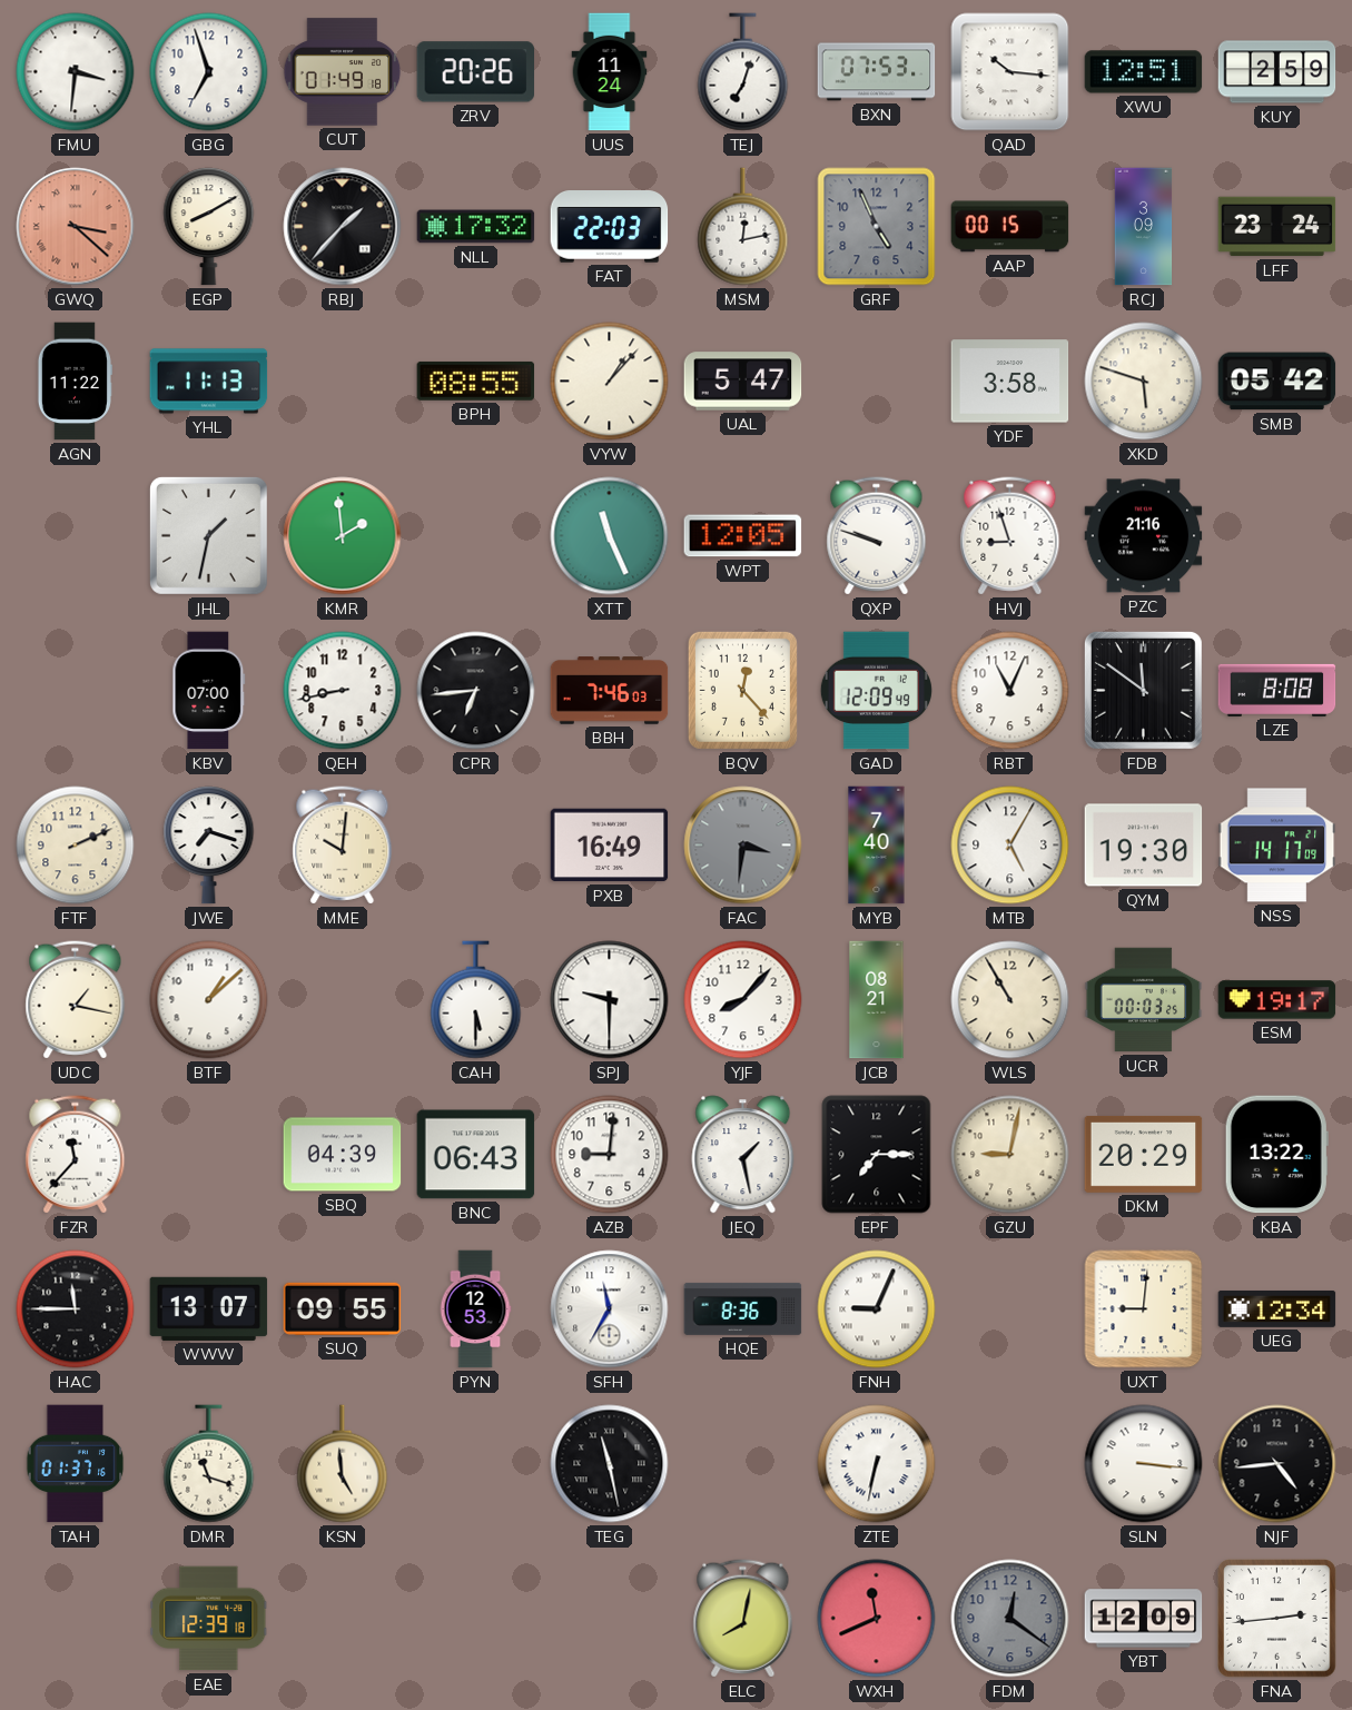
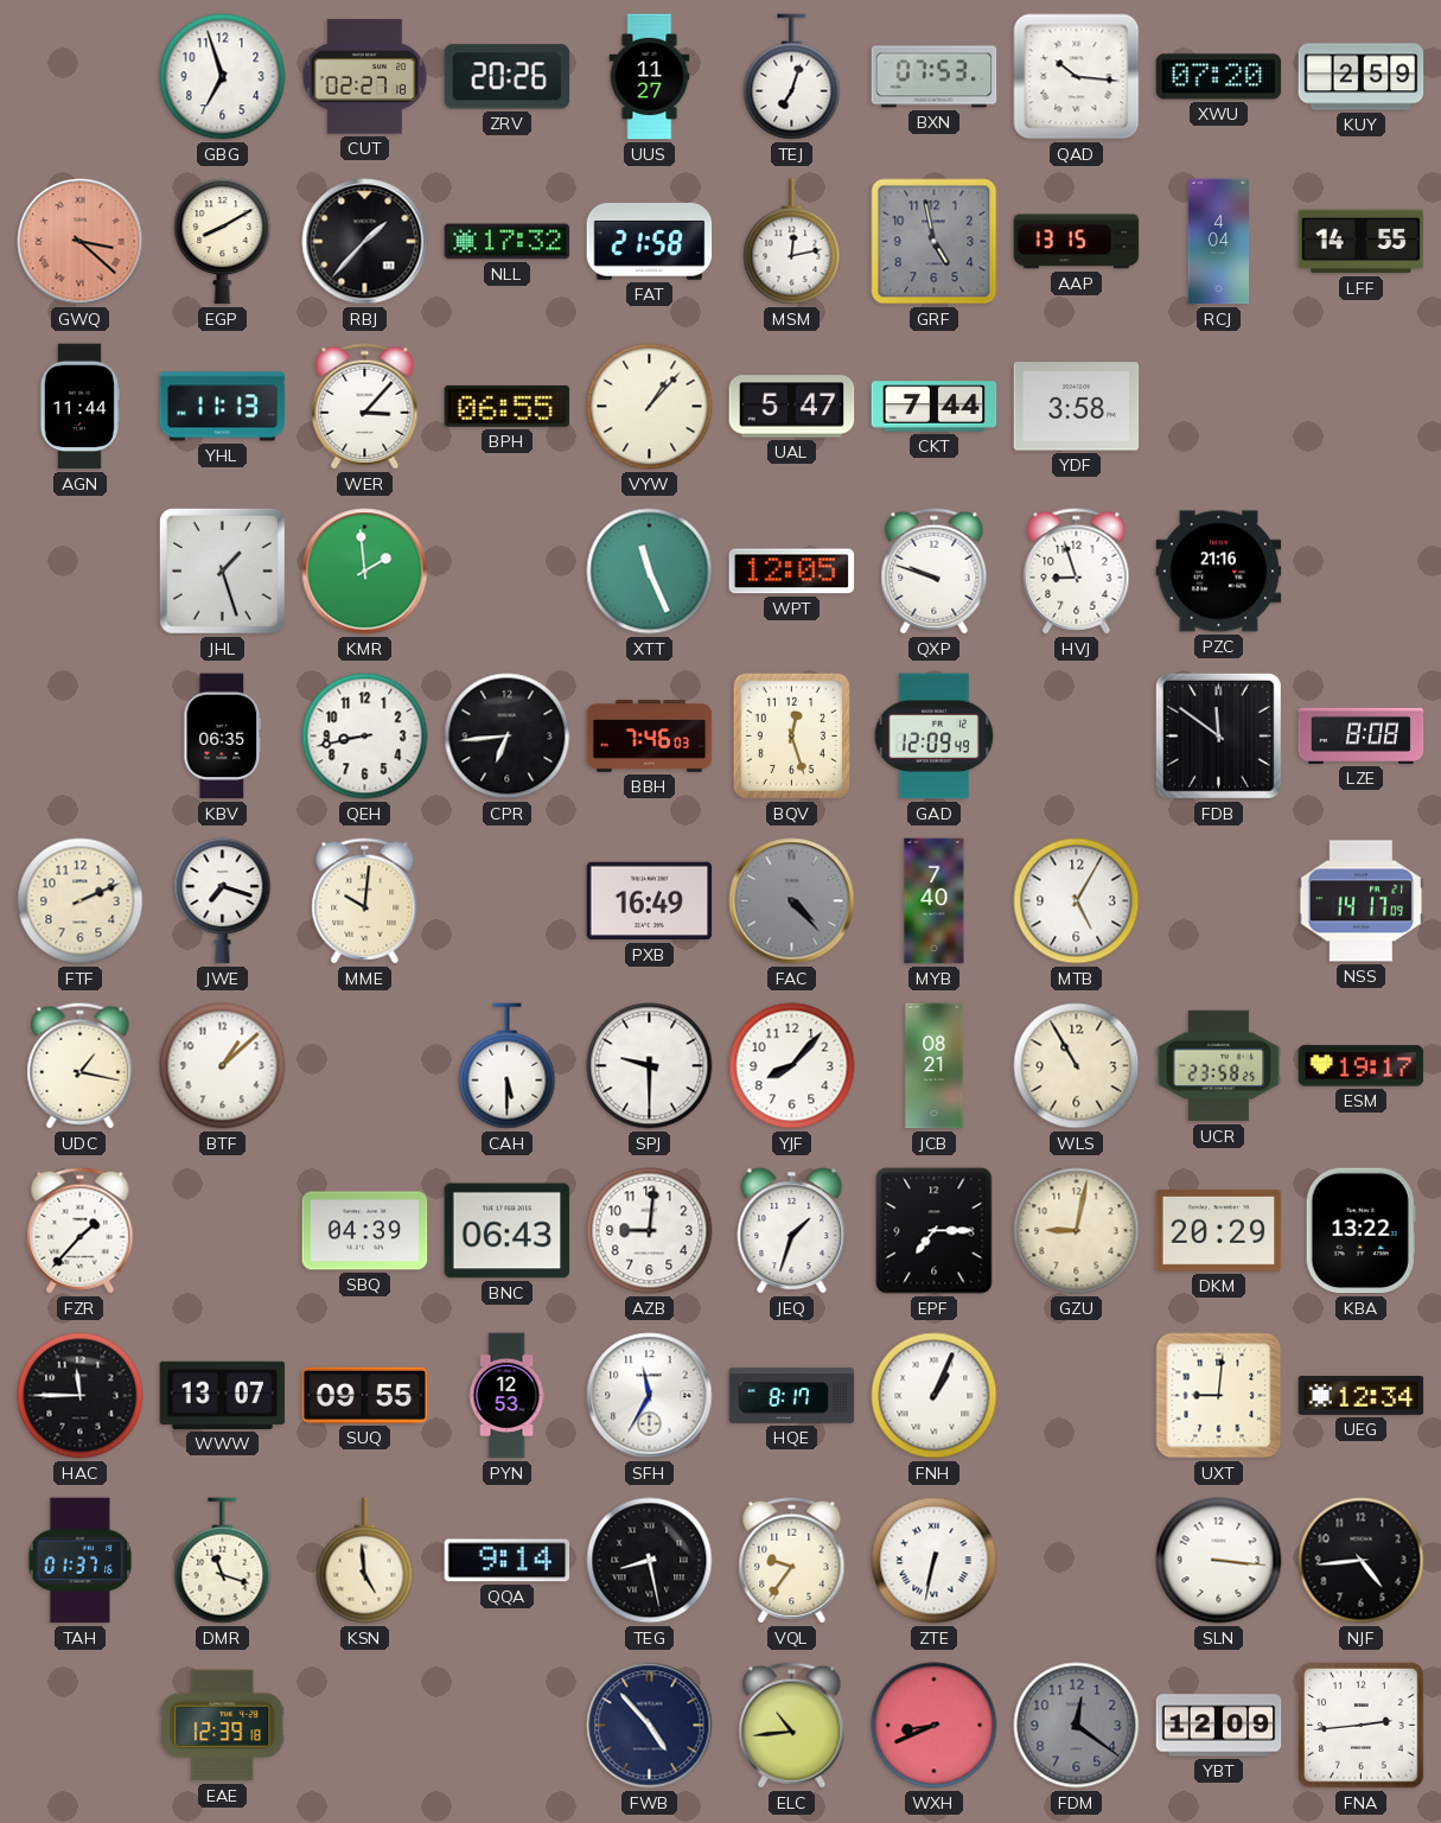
FMU: 3:31 -> none (76, 72)
CUT: 01:49 -> 02:27 (365, 77)
UUS: 11:24 -> 11:27 (650, 77)
XWU: 12:51 -> 07:20 (1219, 77)
FAT: 22:03 -> 21:58 (650, 242)
GRF: 4:56 -> 4:58 (935, 242)
AAP: 00:15 -> 13:15 (1077, 242)
RCJ: 3:09 -> 4:04 (1219, 242)
LFF: 23:24 -> 14:55 (1362, 242)
AGN: 11:22 -> 11:44 (79, 407)
WER: none -> 3:07 (365, 407)
BPH: 08:55 -> 06:55 (508, 406)
CKT: none -> 7:44 (935, 407)
XKD: 5:48 -> none (1144, 382)
SMB: 05:42 -> none (1277, 382)
JHL: 1:32 -> 1:27 (222, 571)
KBV: 07:00 -> 06:35 (223, 737)
BQV: 12:23 -> 12:27 (791, 735)
RBT: 11:04 -> none (1010, 691)
FAC: 3:31 -> 4:23 (792, 901)
QYM: 19:30 -> none (1144, 846)
UCR: 00:03 -> 23:58 (1219, 1066)
FZR: 11:37 -> 1:37 (81, 1231)
JEQ: 1:28 -> 1:33 (792, 1231)
HQE: 8:36 -> 8:17 (792, 1395)
FNH: 9:04 -> 1:04 (935, 1396)
QQA: none -> 9:14 (508, 1561)
TEG: 11:28 -> 8:28 (650, 1561)
VQL: none -> 9:36 (792, 1561)
FWB: none -> 4:53 (650, 1726)
ELC: 8:02 -> 10:44 (792, 1726)
WXH: 11:41 -> 8:41 (935, 1726)
